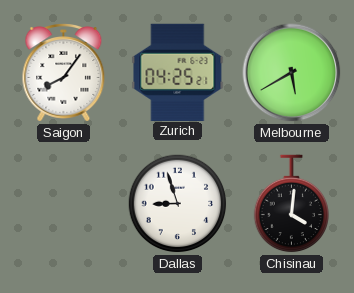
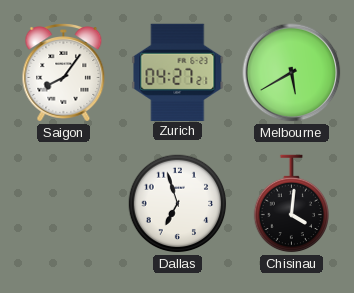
Zurich: 04:25 -> 04:27 (178, 72)
Dallas: 8:57 -> 6:57 (178, 204)
